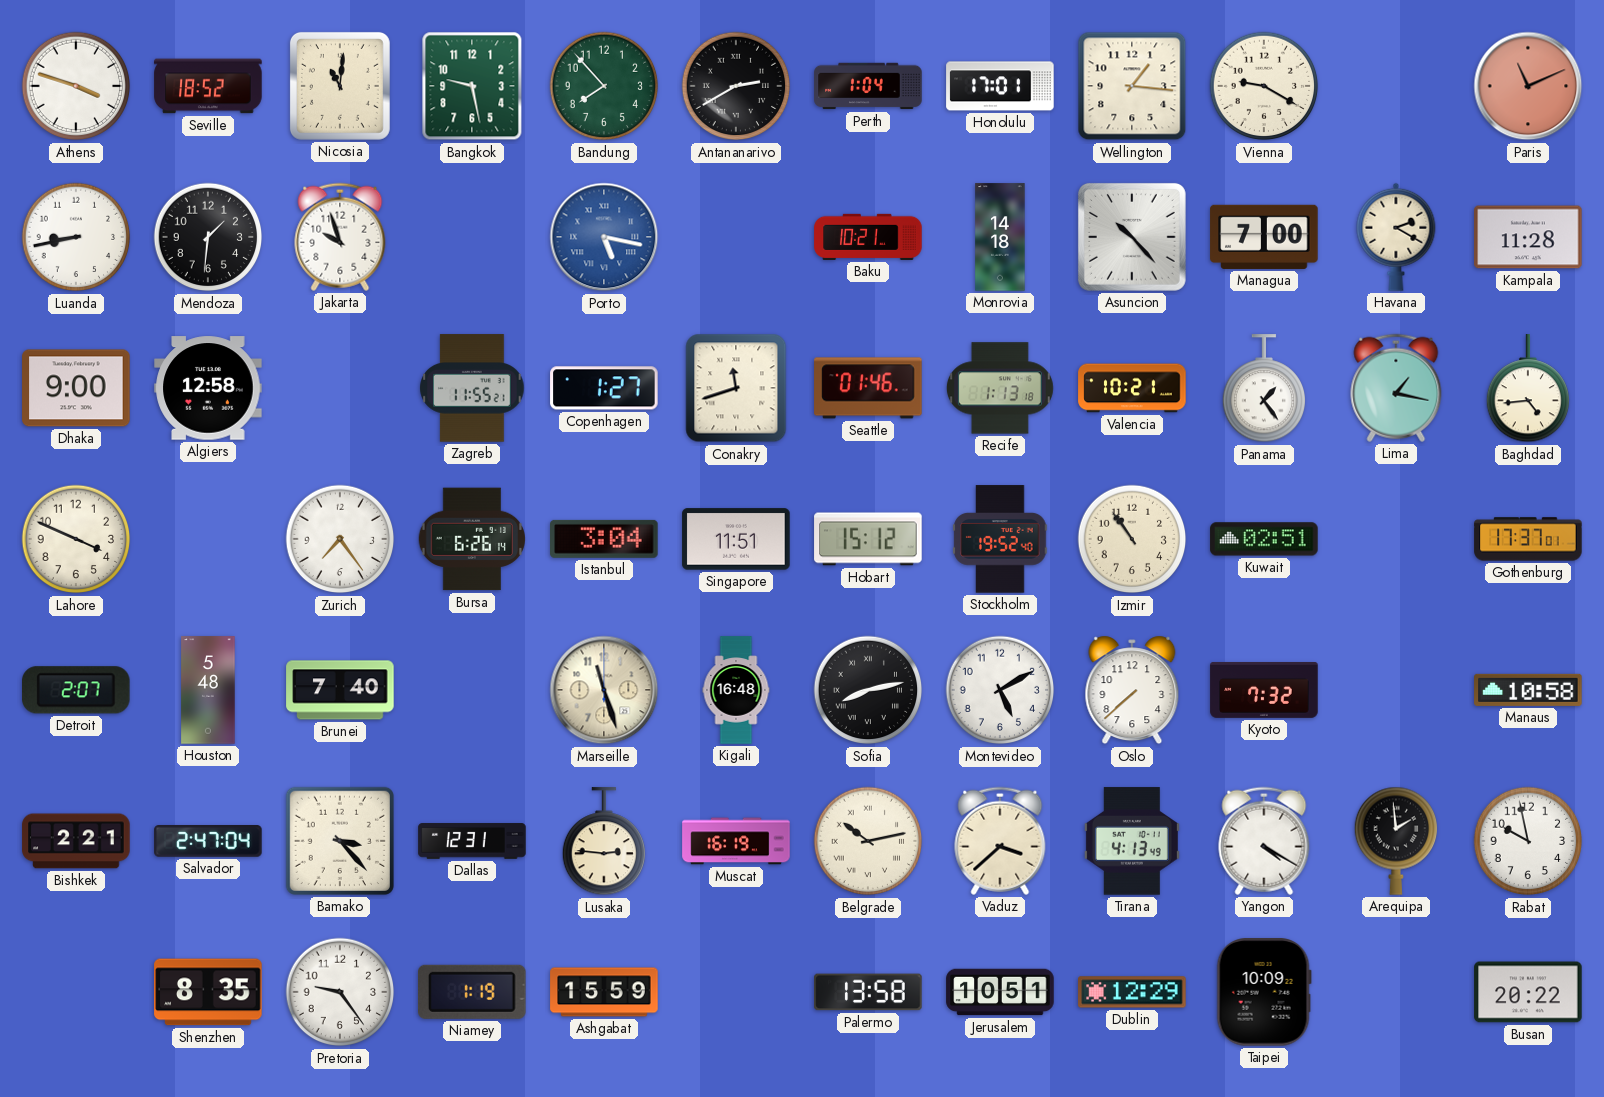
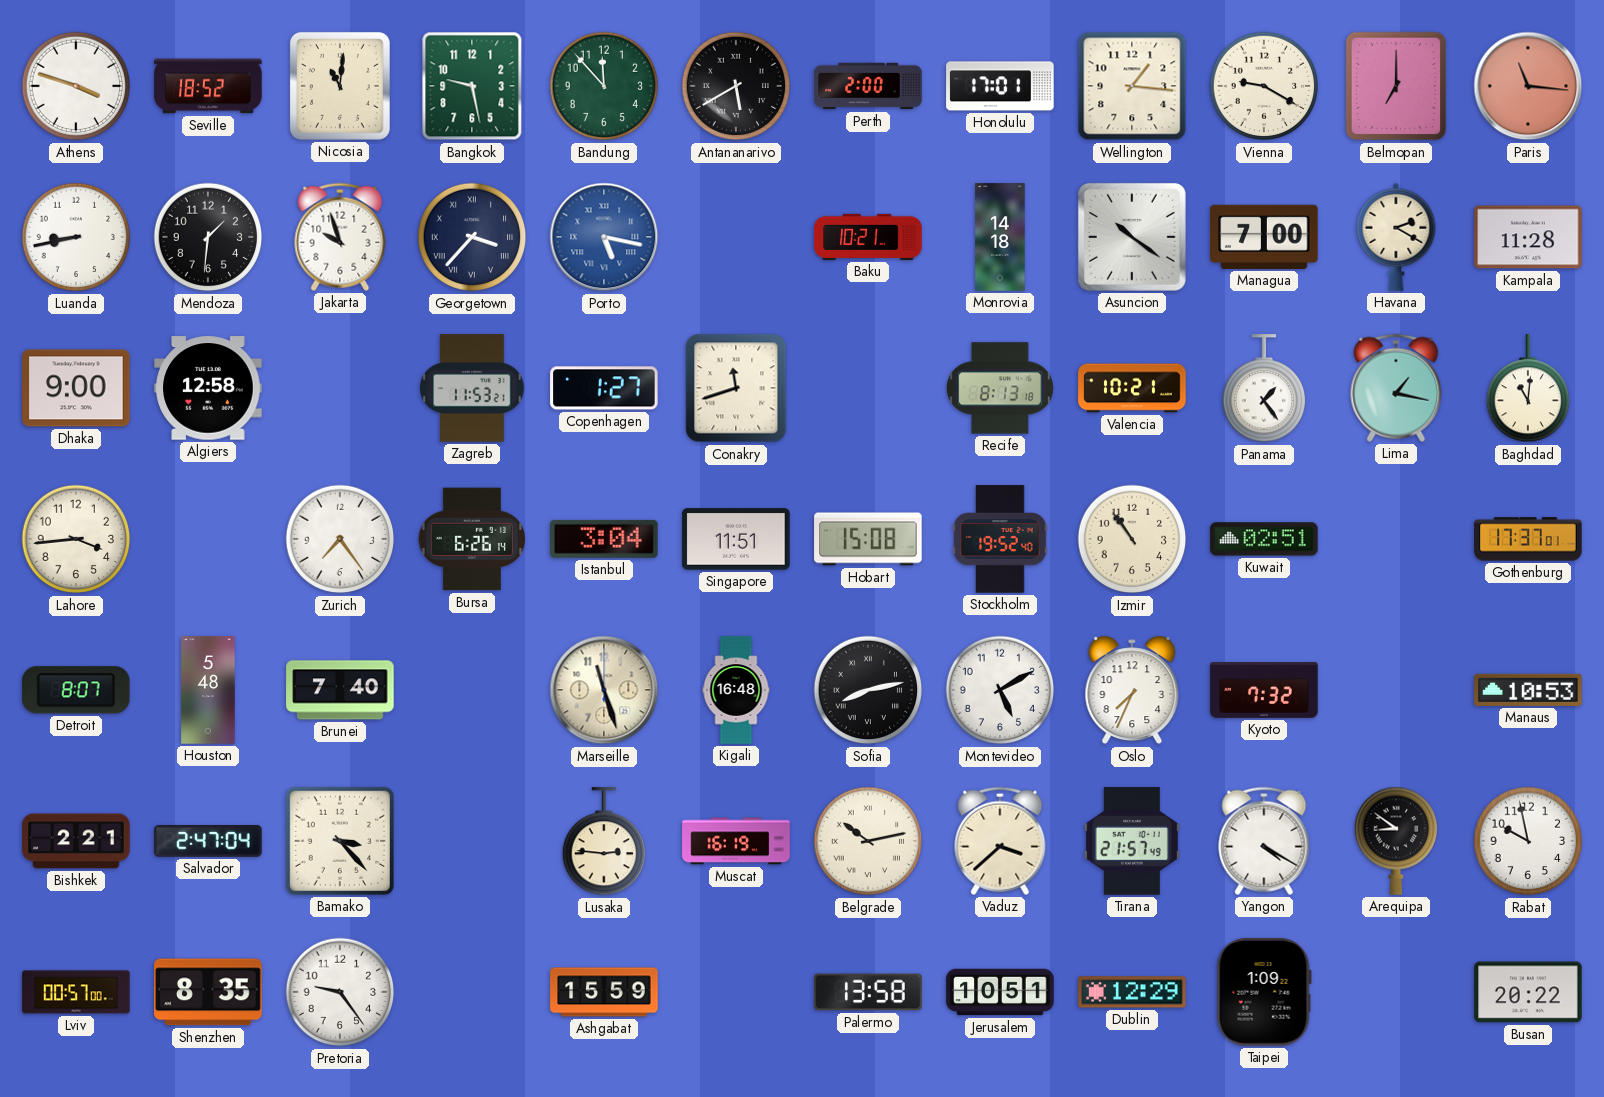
Bandung: 7:53 -> 11:53 (604, 86)
Antananarivo: 2:40 -> 5:40 (736, 86)
Perth: 1:04 -> 2:00 (868, 86)
Belmopan: none -> 7:00 (1396, 86)
Paris: 11:11 -> 11:16 (1528, 86)
Georgetown: none -> 3:37 (472, 237)
Asuncion: 10:23 -> 10:21 (1132, 237)
Zagreb: 11:55 -> 11:53 (472, 388)
Seattle: 01:46 -> none (868, 388)
Recife: 1:13 -> 8:13 (1000, 388)
Baghdad: 4:44 -> 11:01 (1527, 389)
Lahore: 3:49 -> 3:44 (76, 539)
Hobart: 15:12 -> 15:08 (868, 539)
Detroit: 2:07 -> 8:07 (77, 690)
Oslo: 7:38 -> 7:34 (1132, 690)
Manaus: 10:58 -> 10:53 (1528, 690)
Dallas: 12:31 -> none (472, 841)
Tirana: 4:13 -> 21:57 (1132, 841)
Arequipa: 1:59 -> 8:51 (1395, 841)
Lviv: none -> 00:57 (76, 992)
Niamey: 1:19 -> none (473, 992)
Taipei: 10:09 -> 1:09 (1264, 992)
